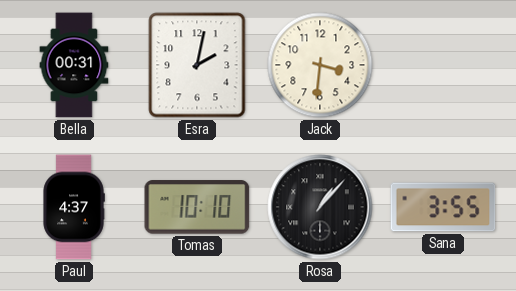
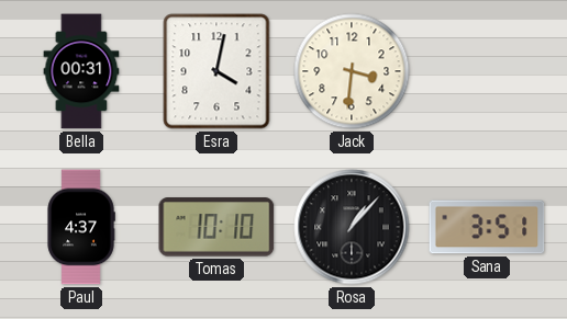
Esra: 2:02 -> 4:02 (216, 71)
Sana: 3:55 -> 3:51 (487, 227)
